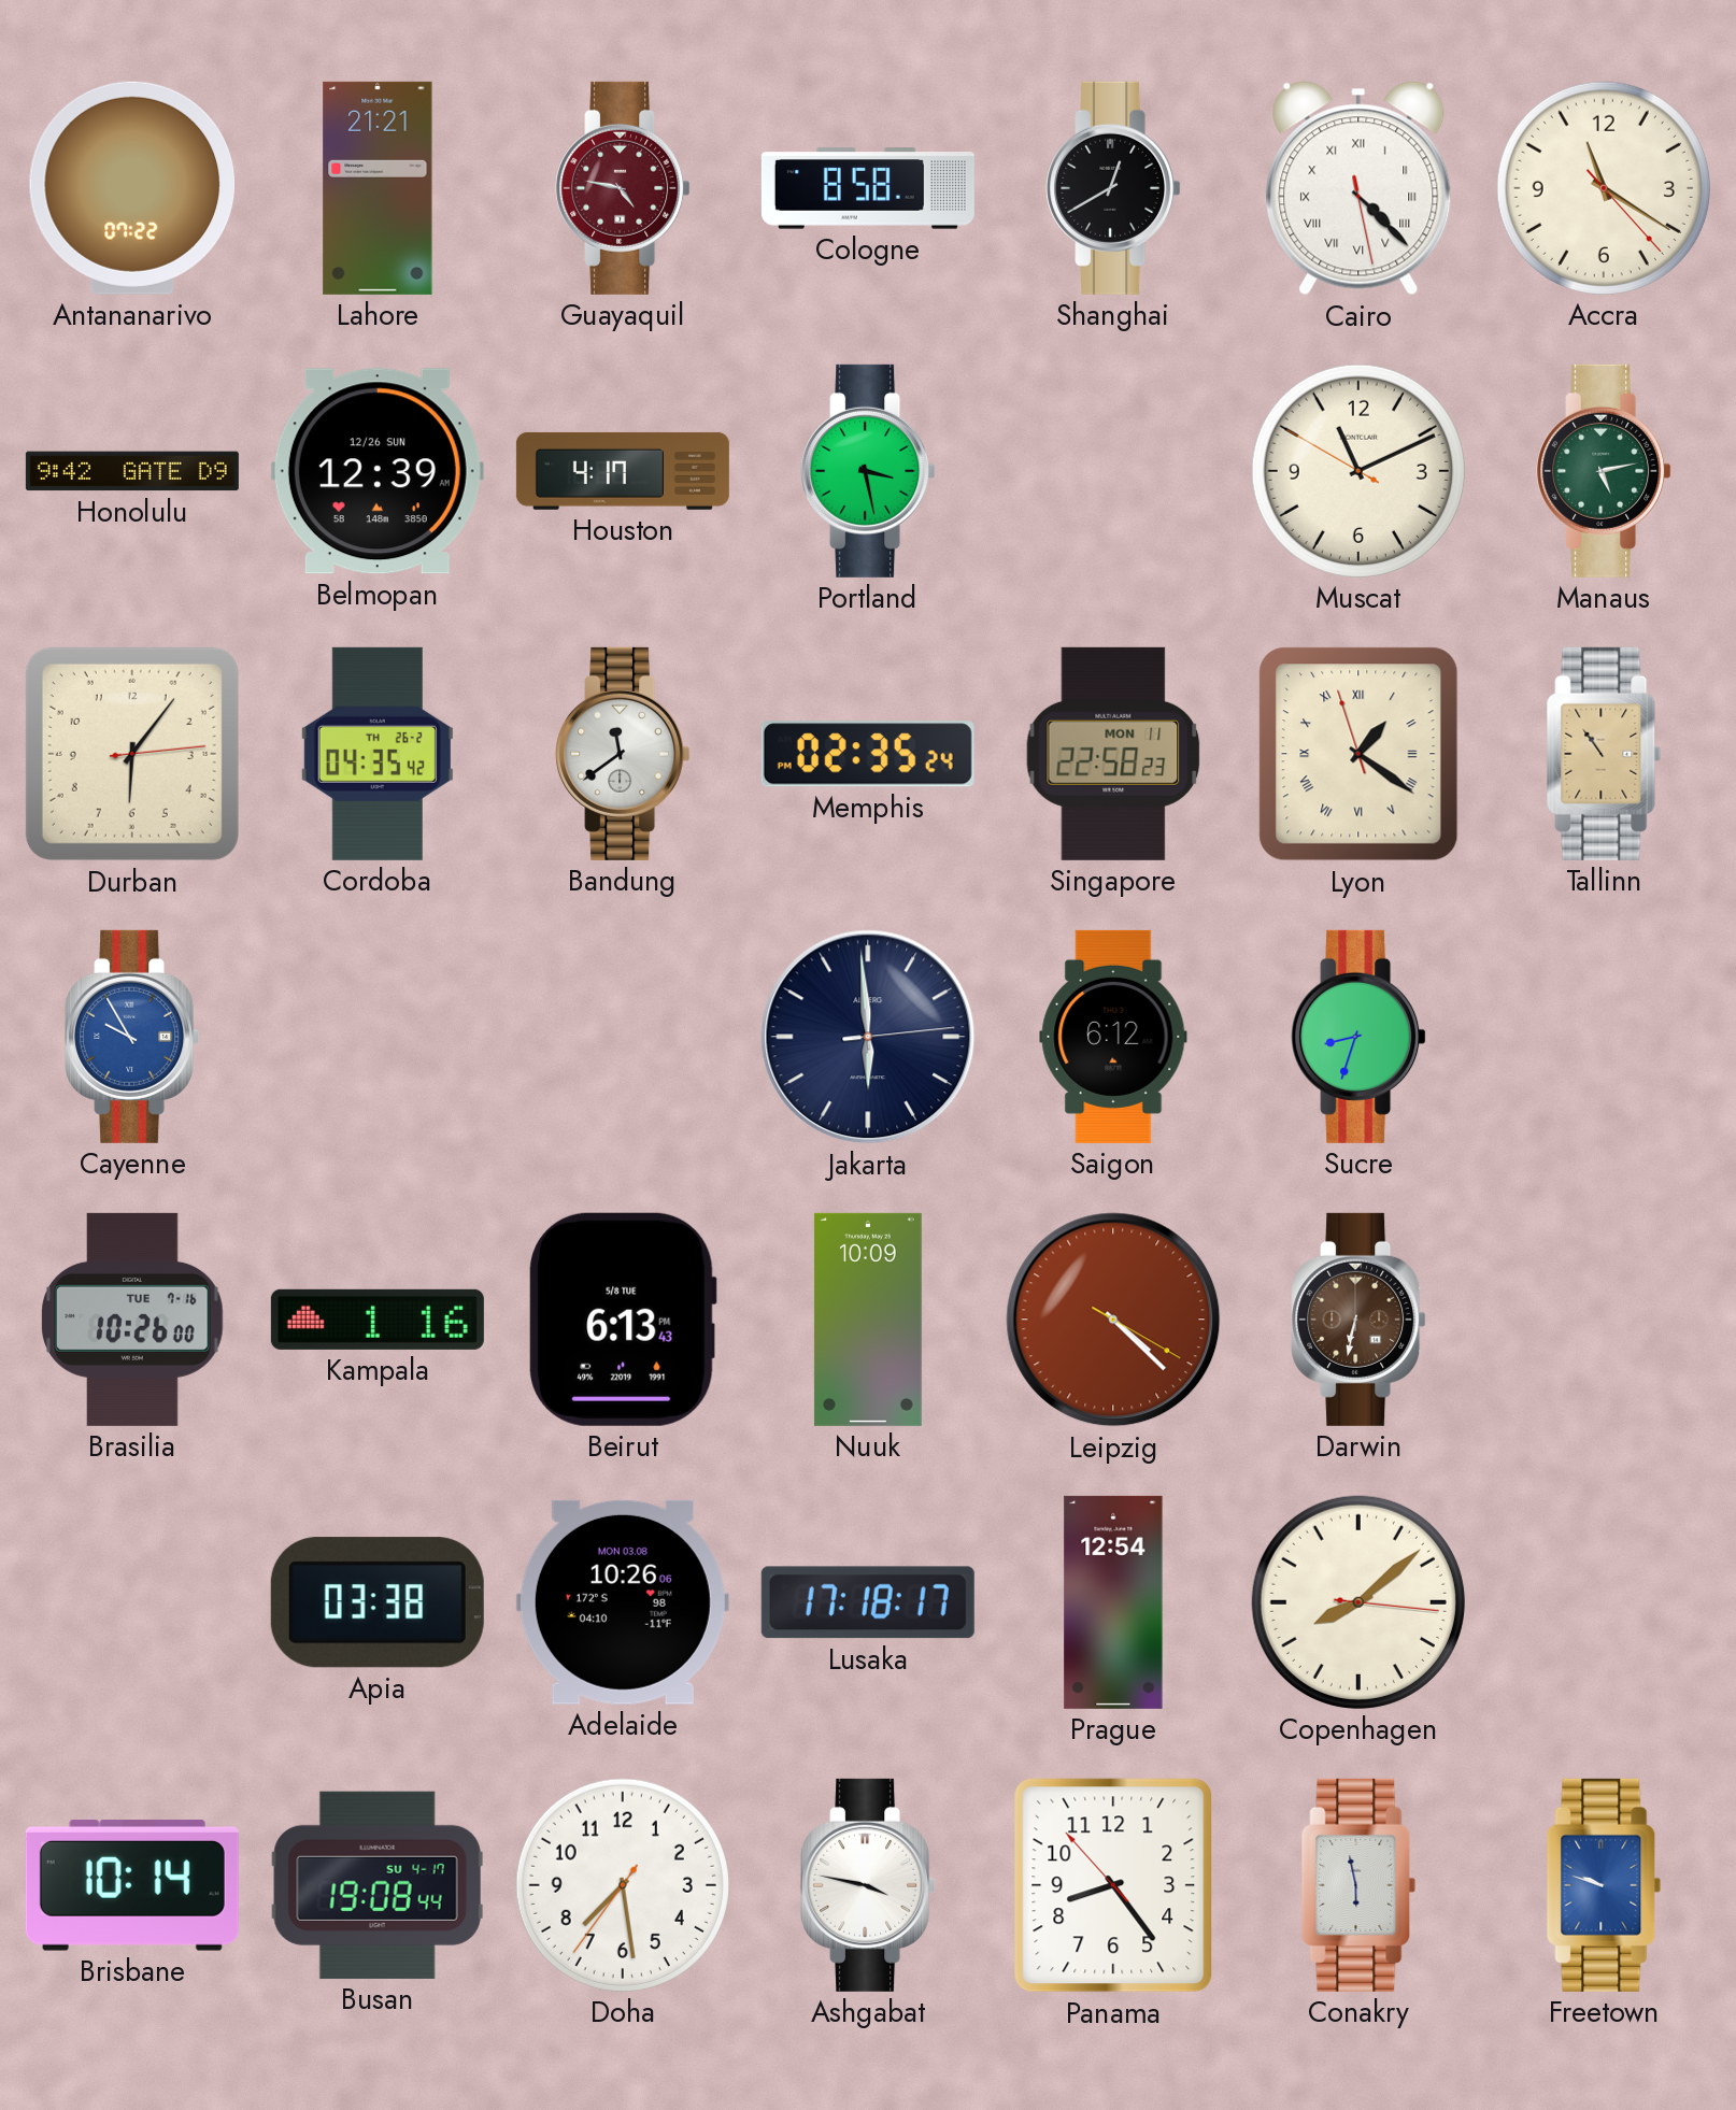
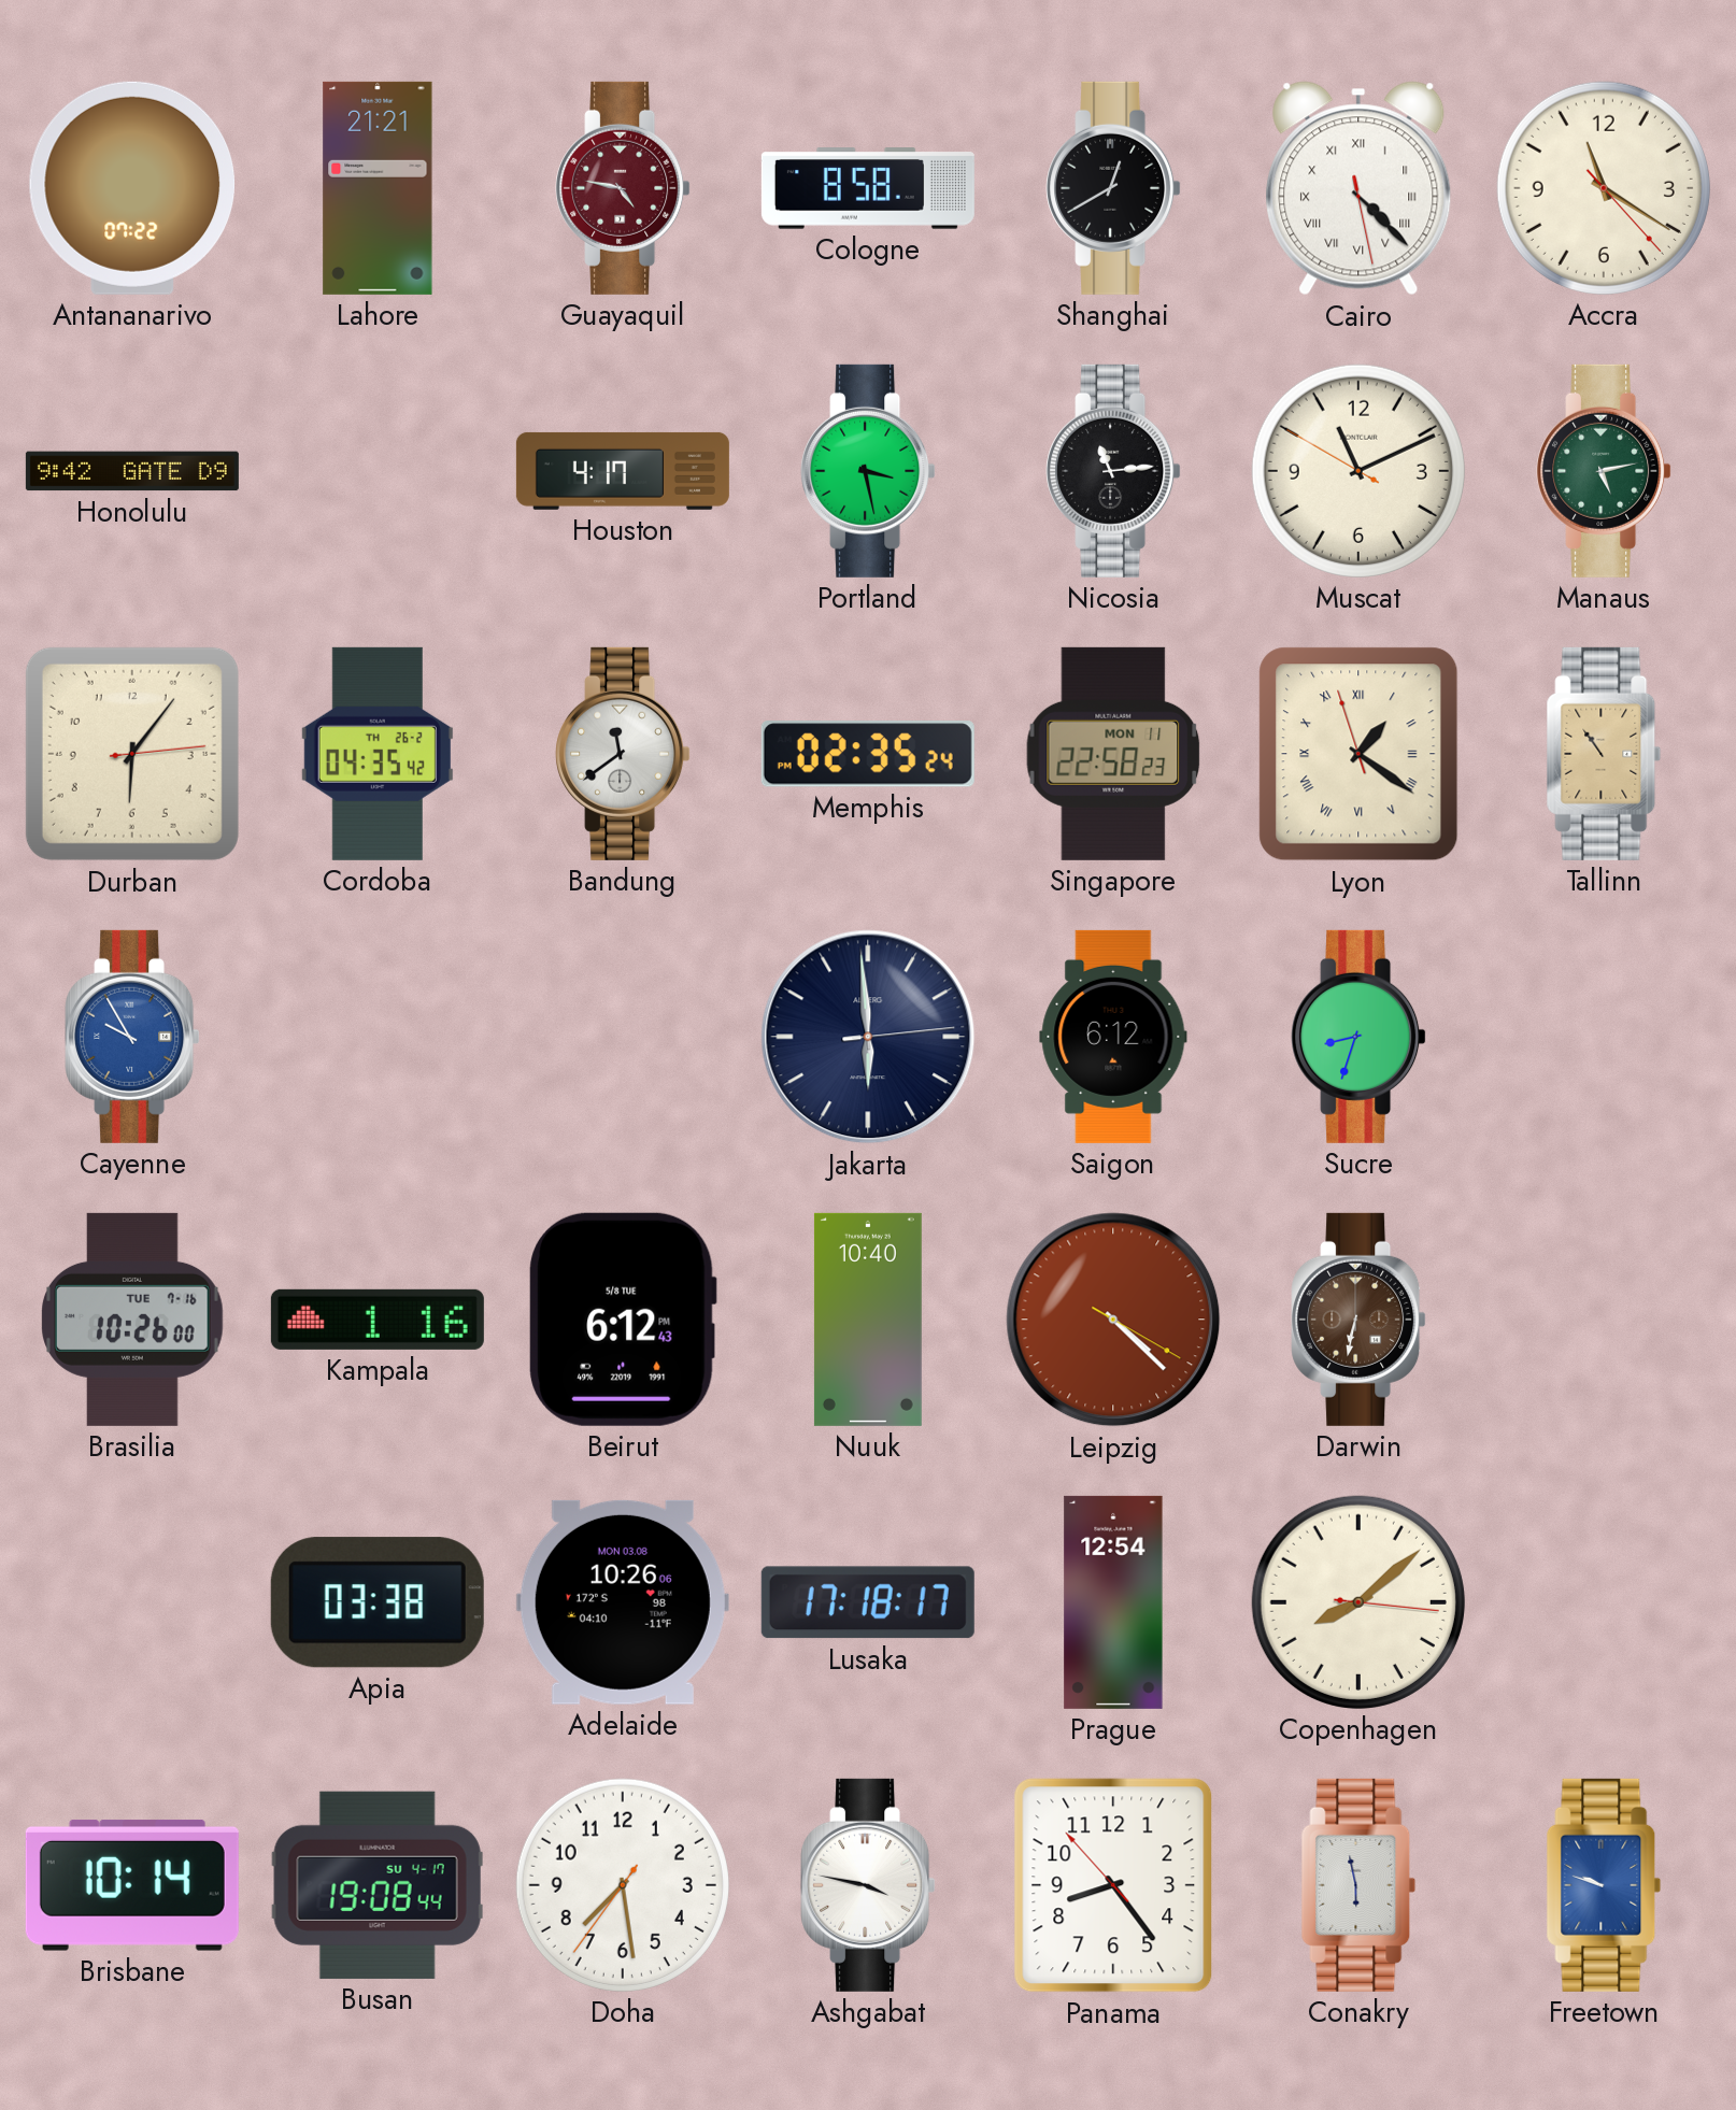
Belmopan: 12:39 -> none (378, 471)
Nicosia: none -> 11:14 (1113, 471)
Beirut: 6:13 -> 6:12 (623, 1320)
Nuuk: 10:09 -> 10:40 (868, 1320)
